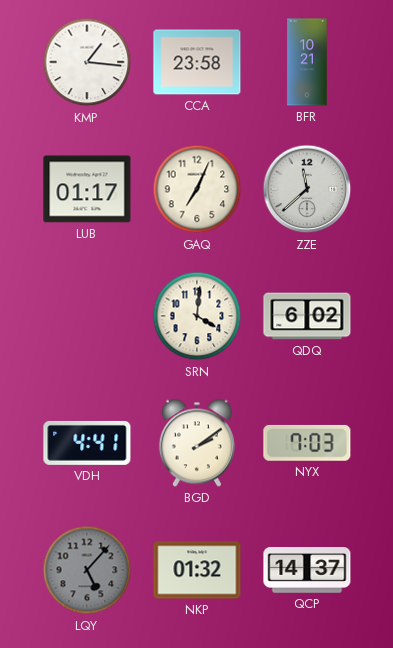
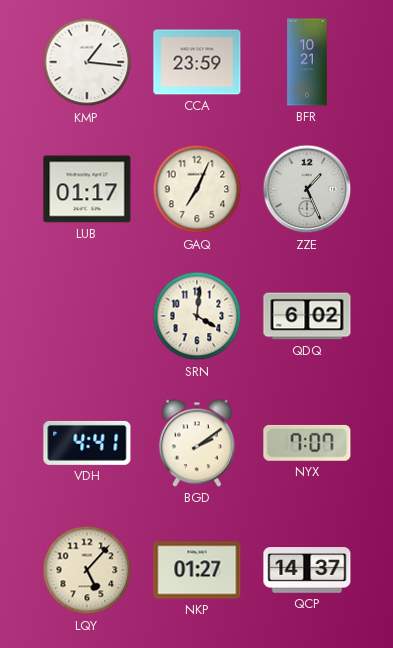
CCA: 23:58 -> 23:59 (197, 62)
ZZE: 11:38 -> 1:26 (307, 189)
NYX: 7:03 -> 7:07 (307, 443)
LQY dial: grey -> cream (87, 570)
NKP: 01:32 -> 01:27 (197, 570)
